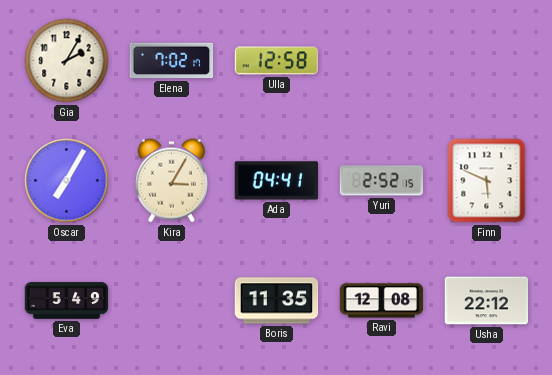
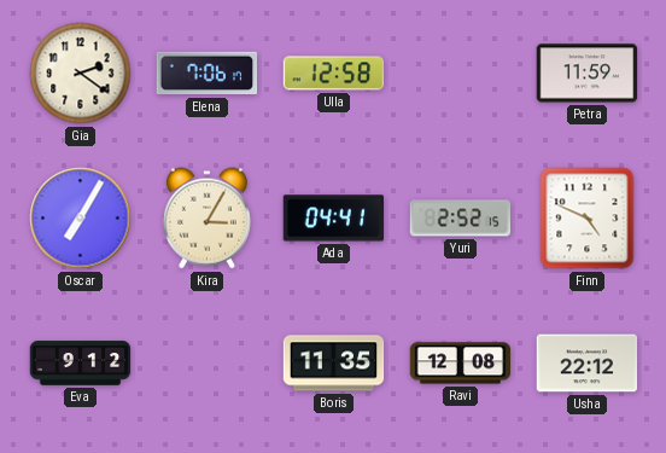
Gia: 2:05 -> 2:21 (81, 74)
Elena: 7:02 -> 7:06 (208, 74)
Petra: none -> 11:59 (588, 74)
Finn: 5:49 -> 4:49 (588, 219)
Eva: 5:49 -> 9:12 (81, 364)
